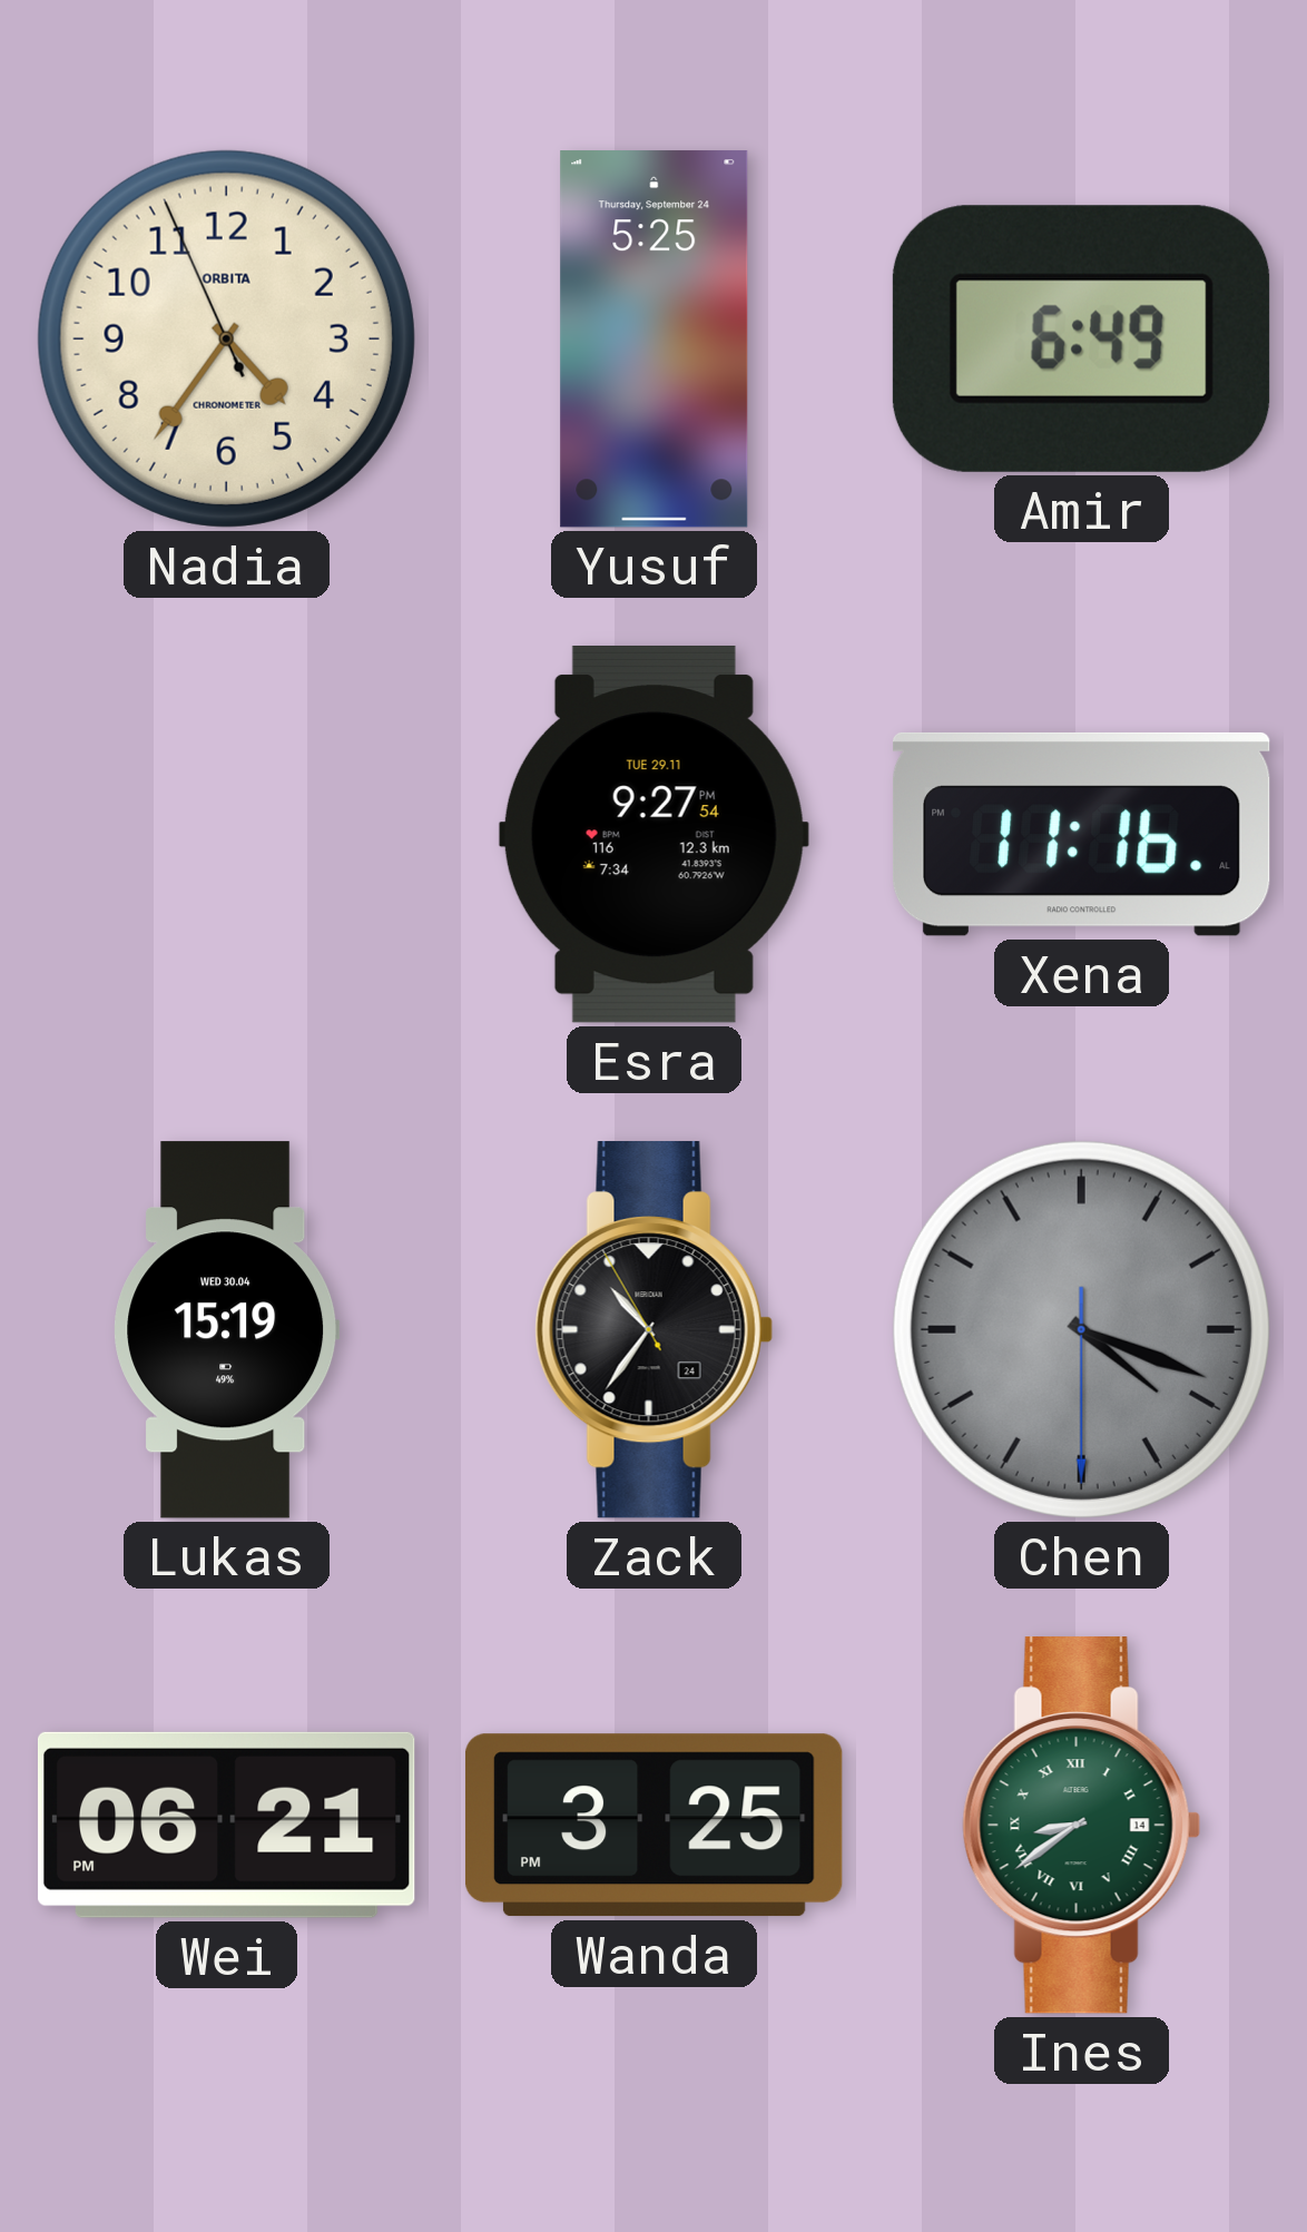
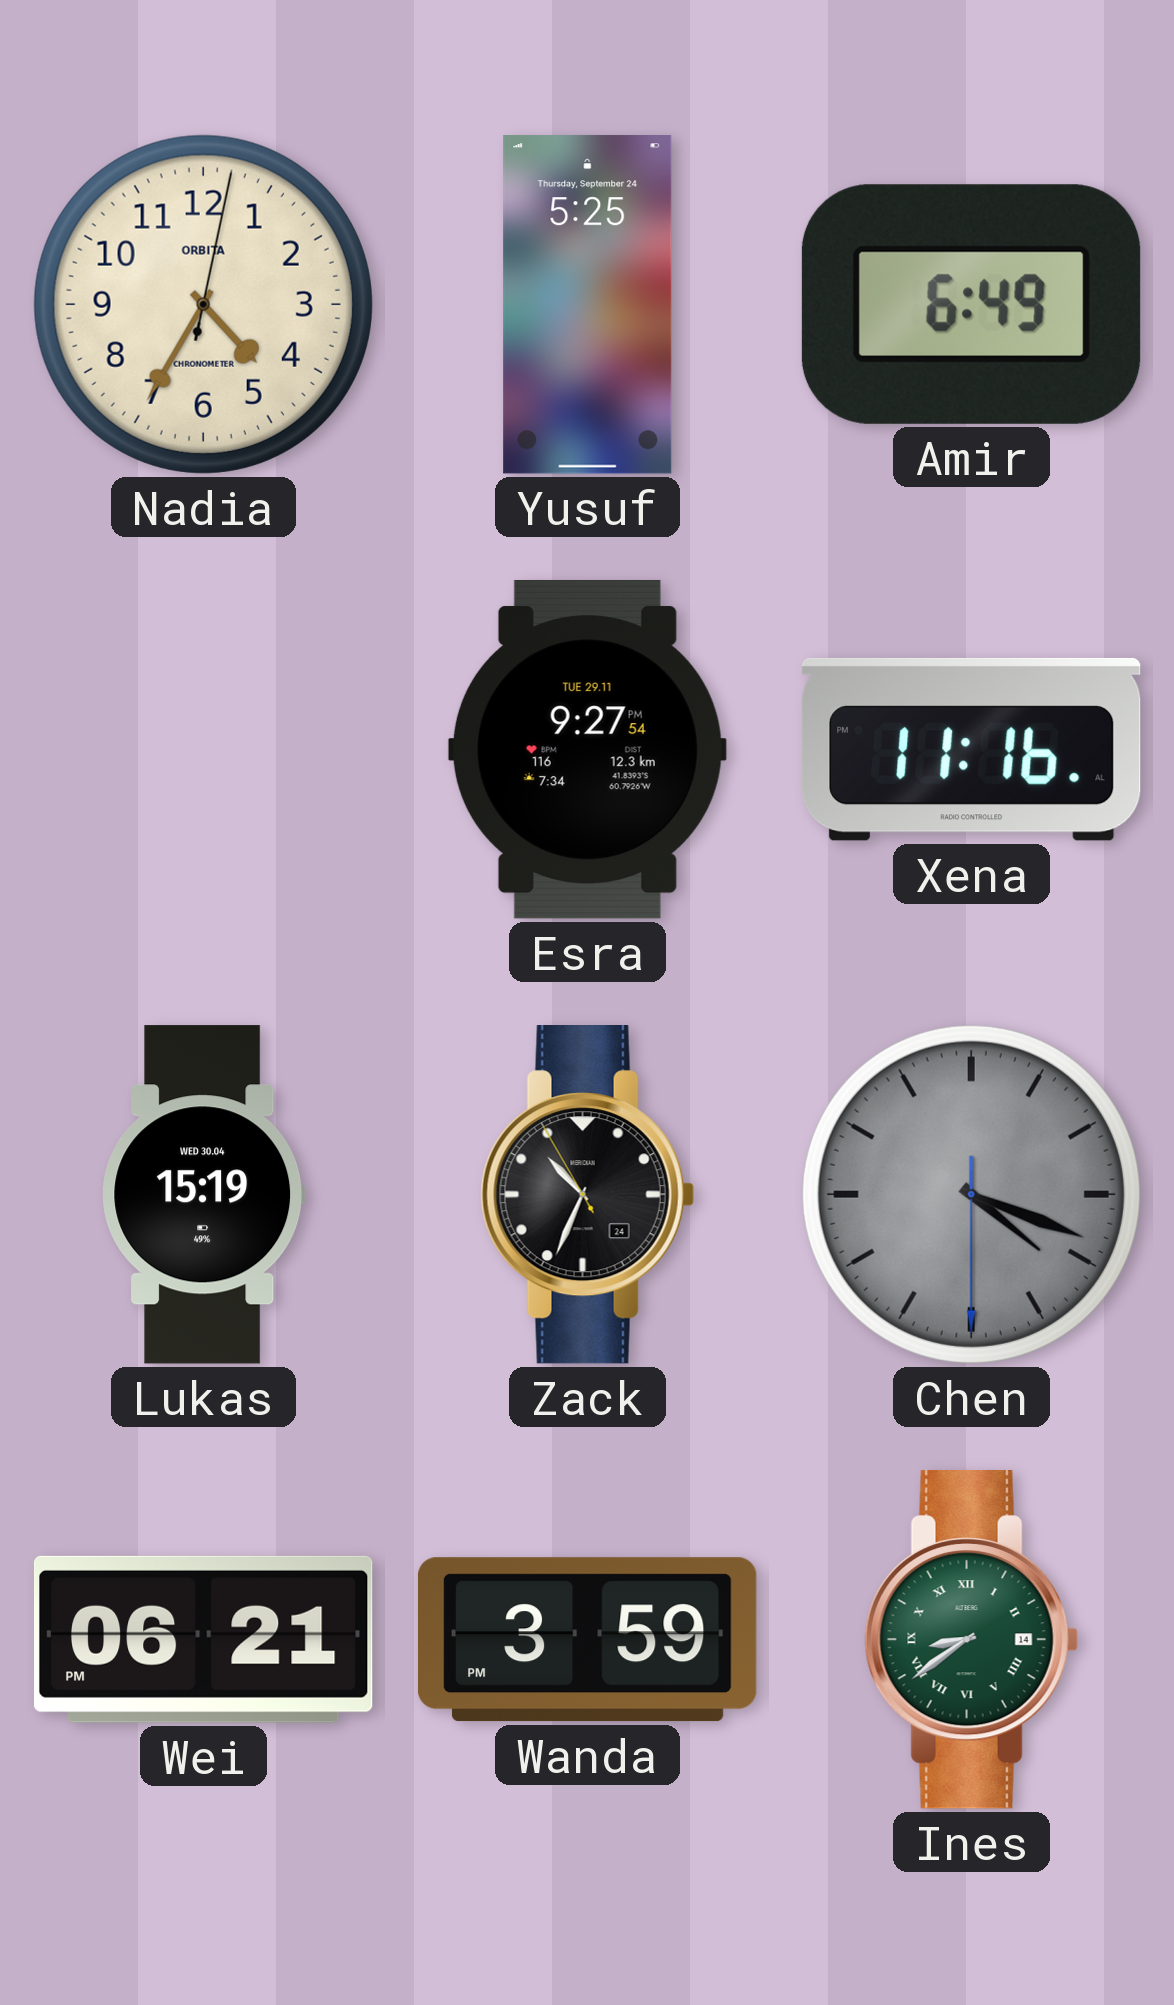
Nadia: 4:35:56 -> 4:35:02 (203, 304)
Zack: 10:35 -> 10:33 (587, 1195)
Wanda: 3:25 -> 3:59 (587, 1640)
